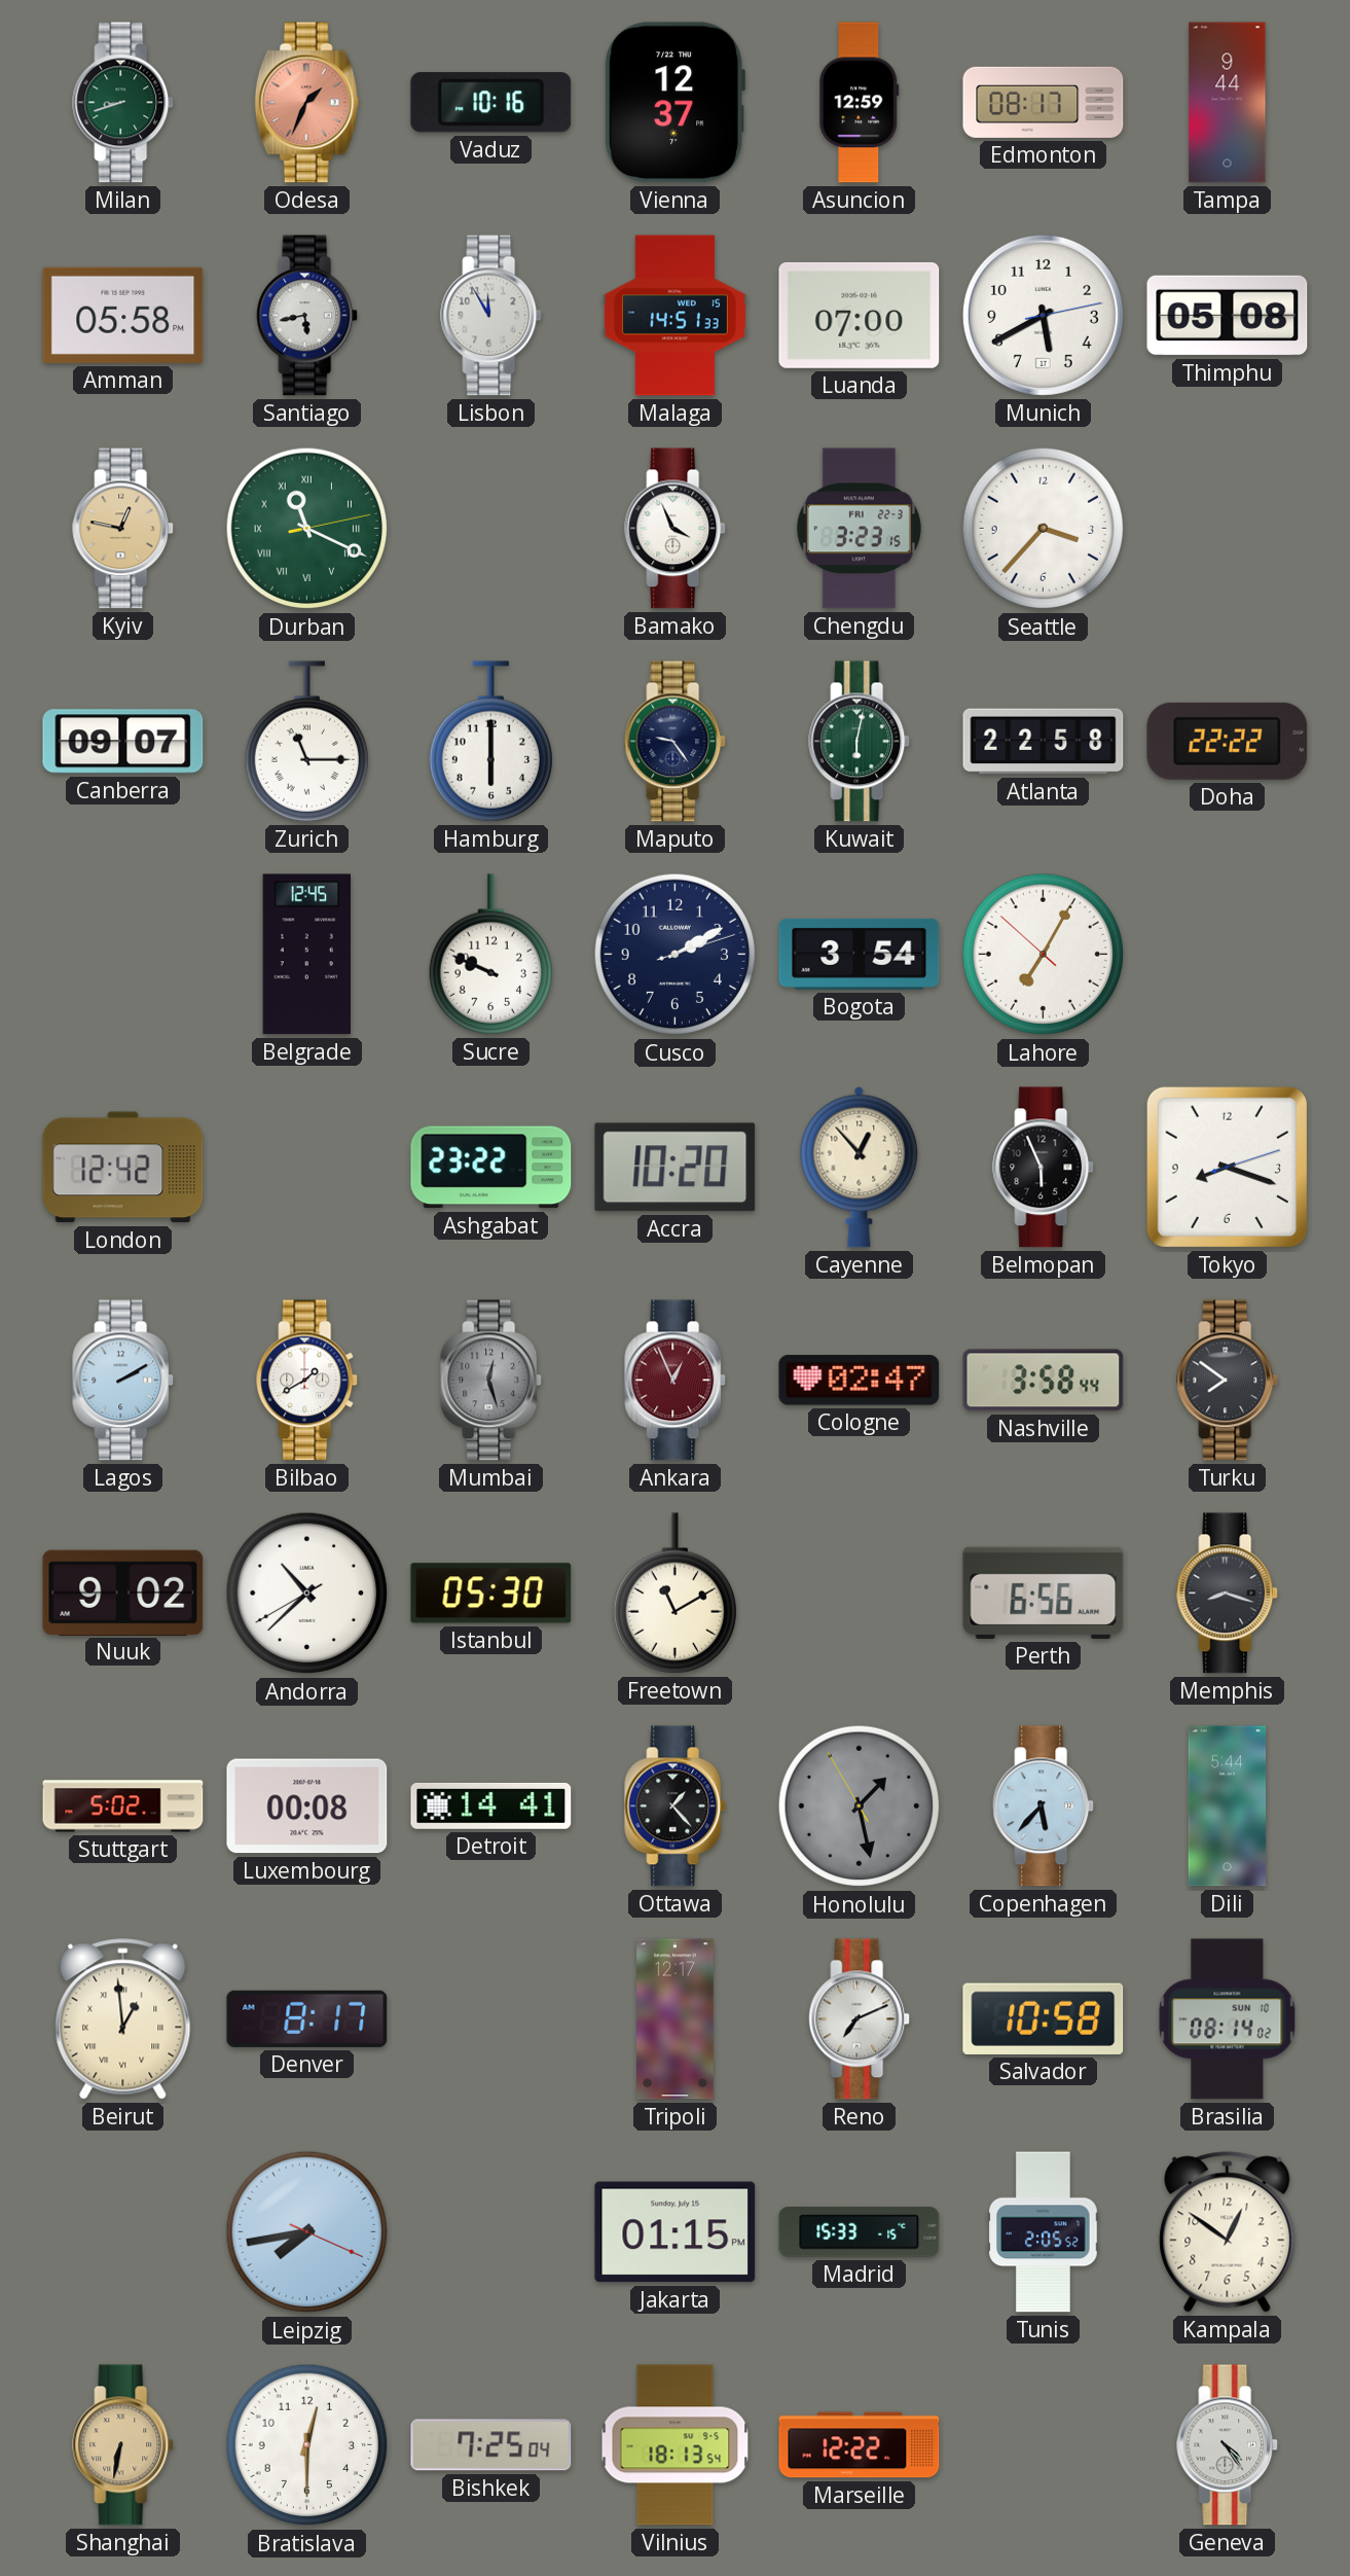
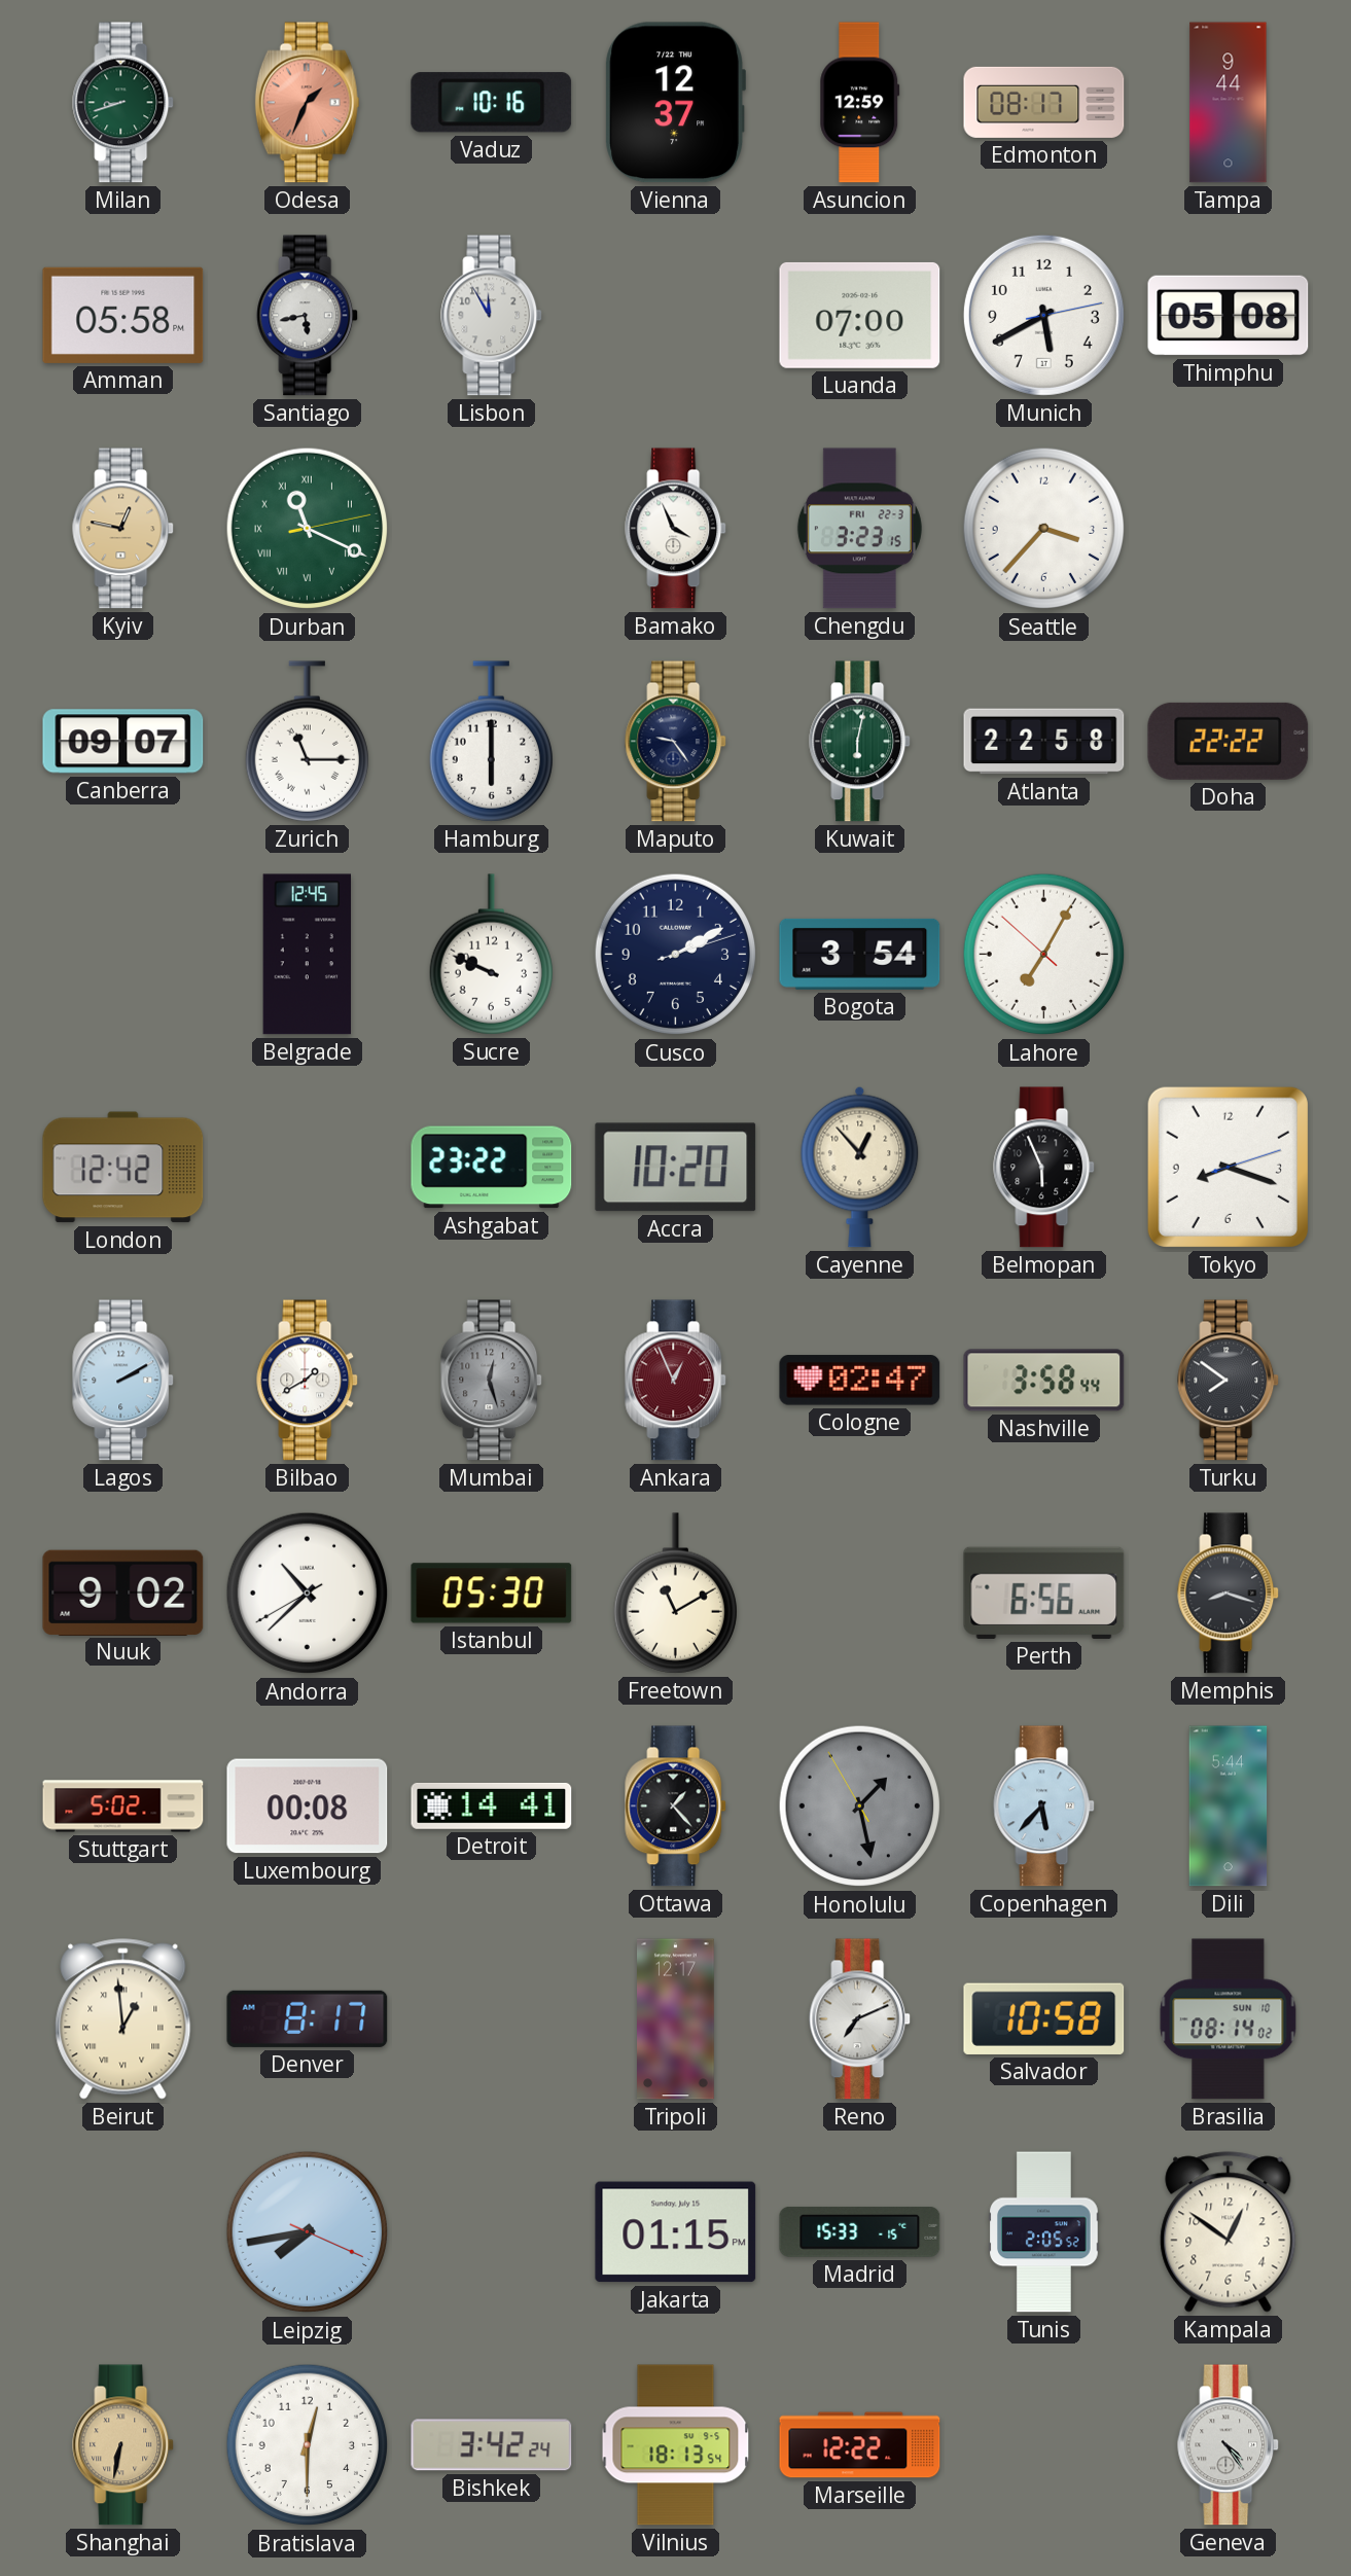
Malaga: 14:51 -> none (674, 316)
Bishkek: 7:25 -> 3:42 (492, 2445)
